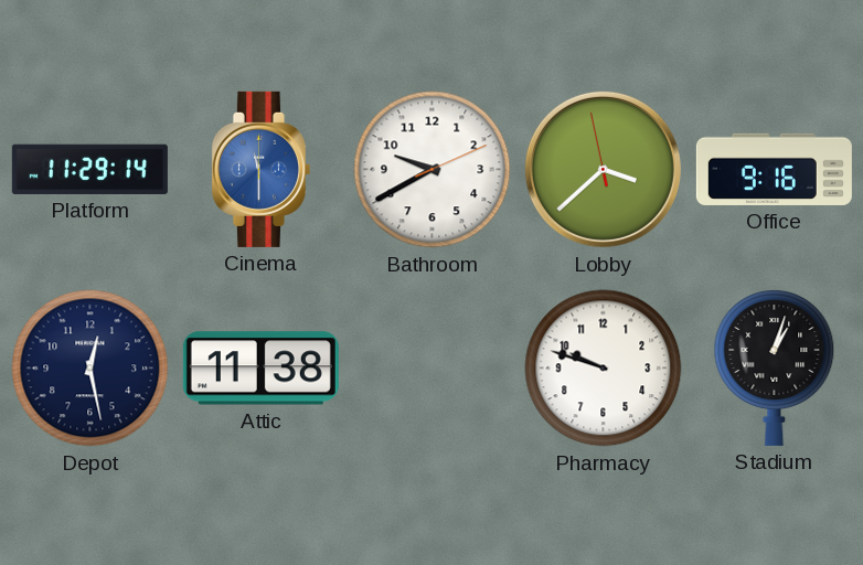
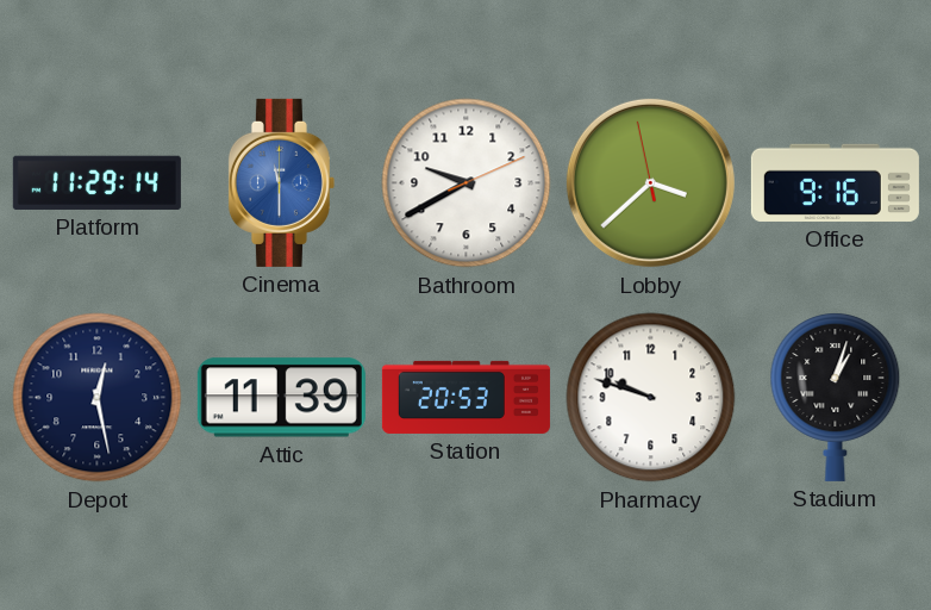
Attic: 11:38 -> 11:39 (281, 398)
Station: none -> 20:53 (465, 397)
